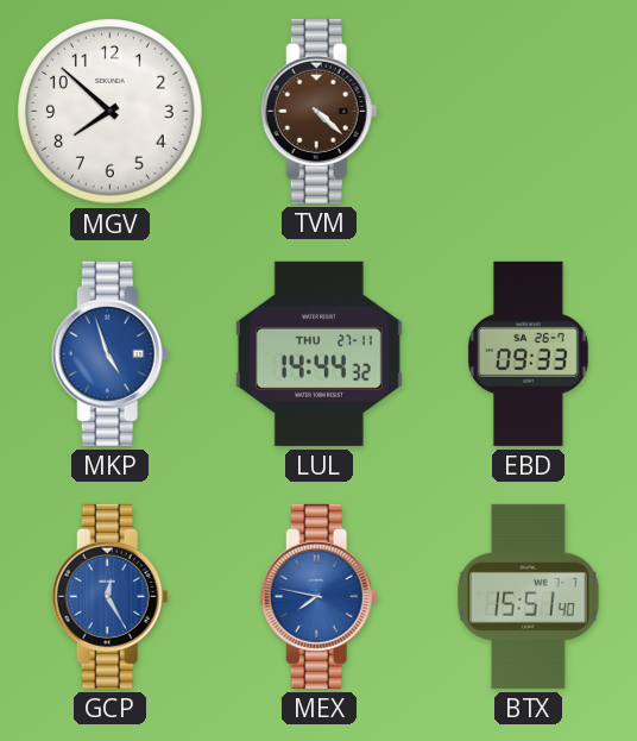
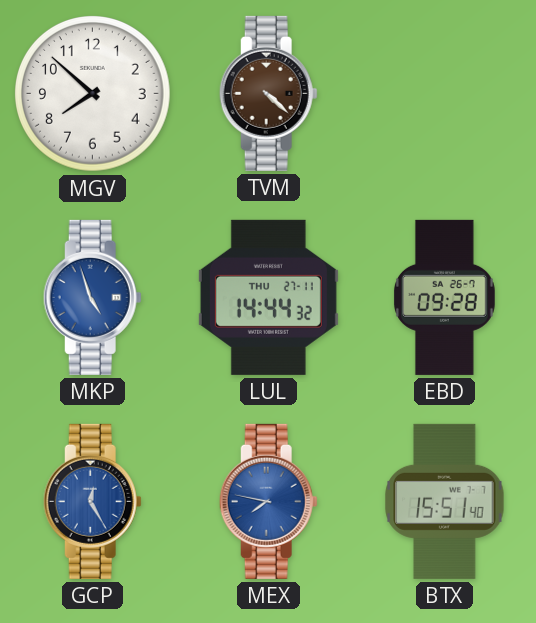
EBD: 09:33 -> 09:28 (444, 297)
